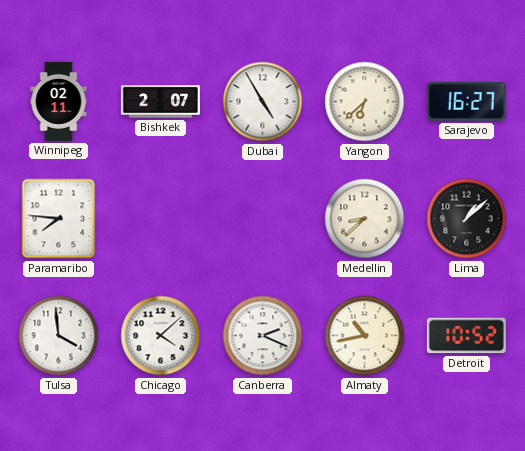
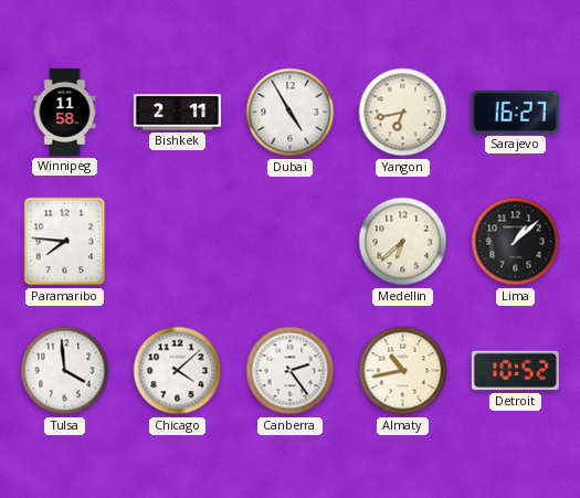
Winnipeg: 02:11 -> 11:58 (65, 112)
Bishkek: 2:07 -> 2:11 (177, 113)
Yangon: 6:38 -> 6:43 (403, 113)
Medellin: 8:38 -> 6:38 (403, 242)
Canberra: 2:19 -> 2:24 (291, 371)
